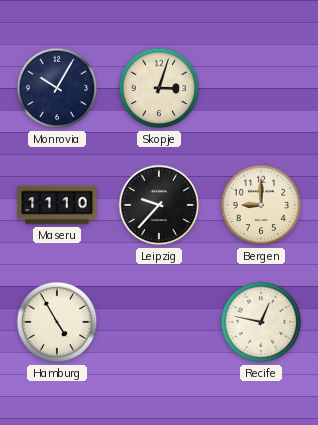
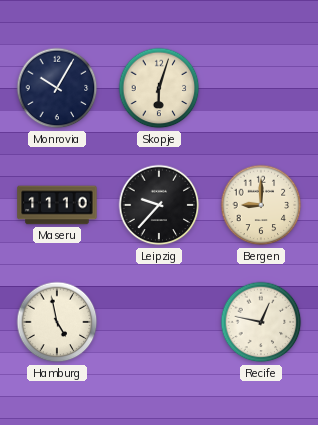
Skopje: 3:03 -> 6:03 (159, 88)
Hamburg: 4:55 -> 4:58 (57, 322)
